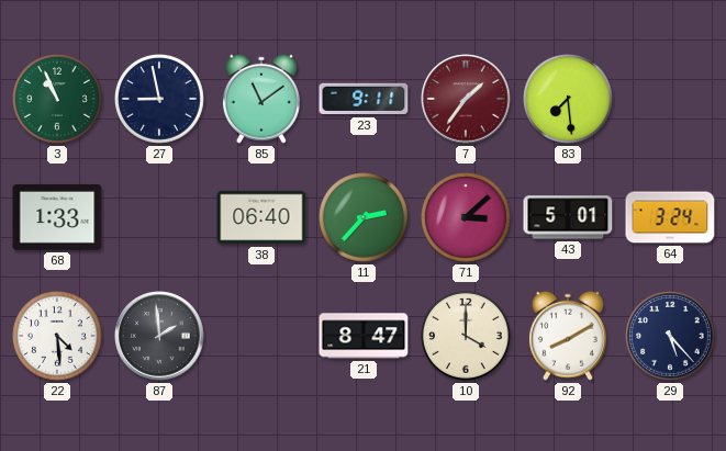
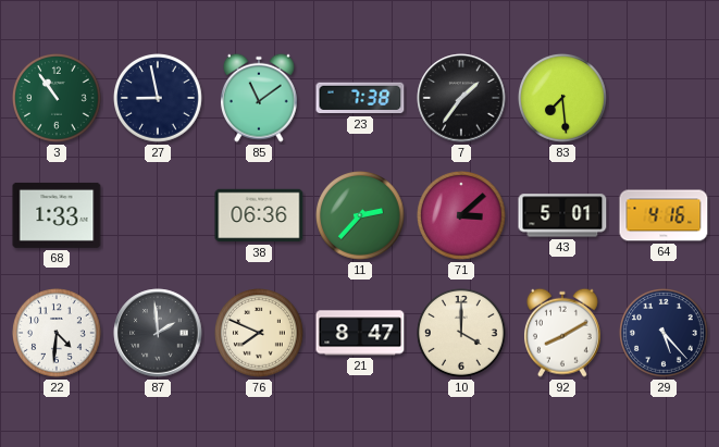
3: 10:56 -> 10:54 (58, 99)
23: 9:11 -> 7:38 (360, 98)
7 dial: burgundy -> black (461, 98)
38: 06:40 -> 06:36 (259, 215)
64: 3:24 -> 4:16 (664, 215)
22: 4:29 -> 4:31 (58, 334)
76: none -> 7:49 (260, 334)
